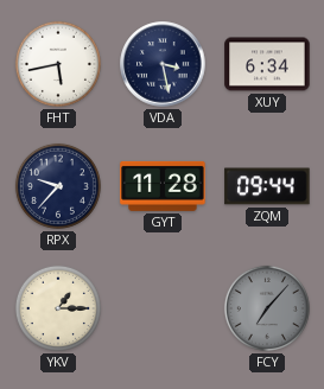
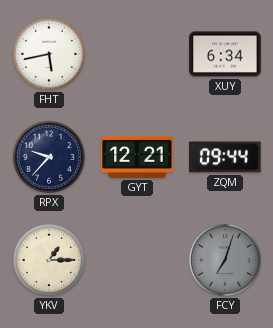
VDA: 3:28 -> none (163, 64)
GYT: 11:28 -> 12:21 (137, 157)
FCY: 7:07 -> 7:03 (225, 260)
